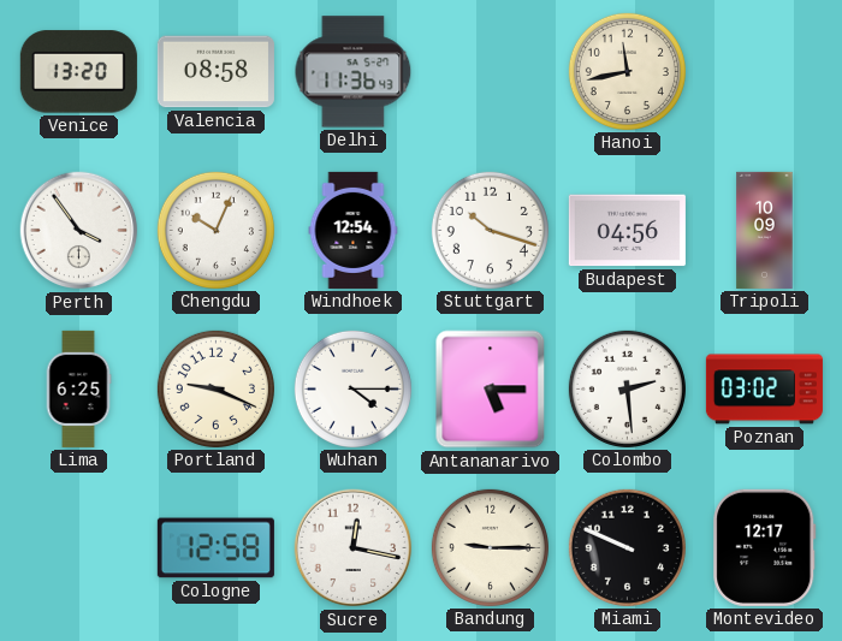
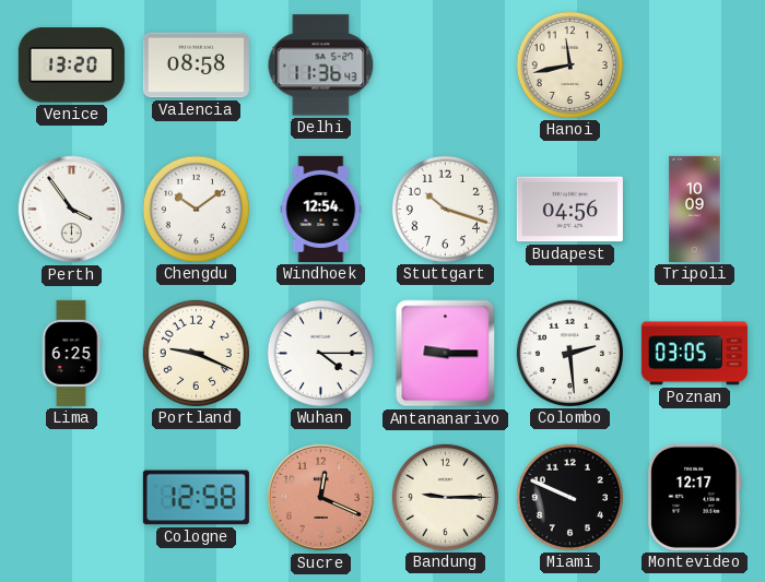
Chengdu: 10:04 -> 10:09 (196, 209)
Antananarivo: 5:15 -> 9:15 (446, 354)
Poznan: 03:02 -> 03:05 (694, 354)
Sucre: 12:17 -> 12:19 (321, 498)
Sucre dial: white -> salmon (321, 498)
